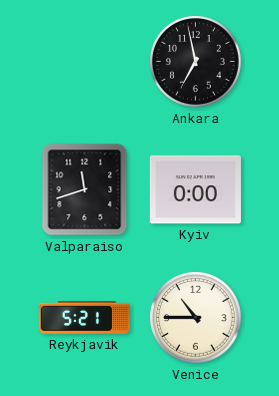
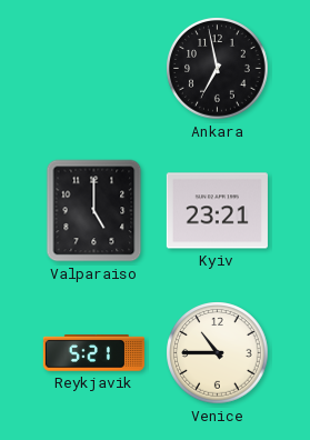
Valparaiso: 11:42 -> 5:00 (94, 211)
Kyiv: 0:00 -> 23:21 (217, 211)
